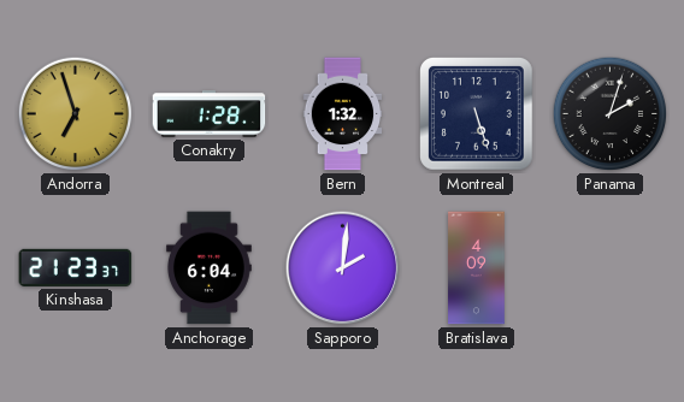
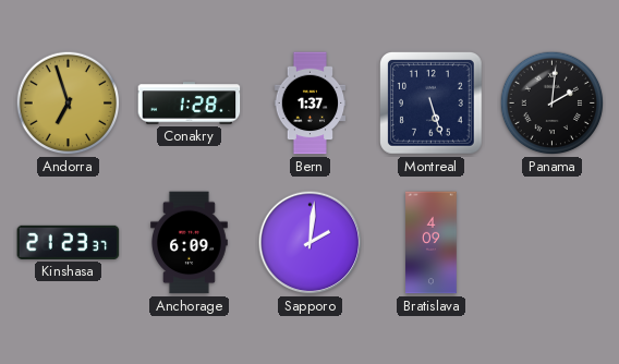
Bern: 1:32 -> 1:37 (311, 104)
Panama: 2:03 -> 2:01 (553, 104)
Anchorage: 6:04 -> 6:09 (190, 243)
